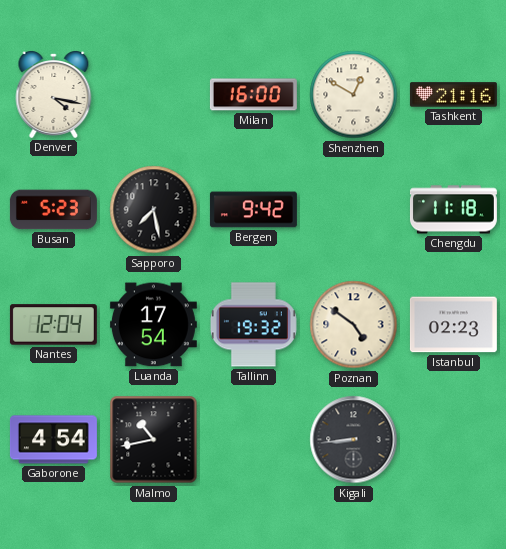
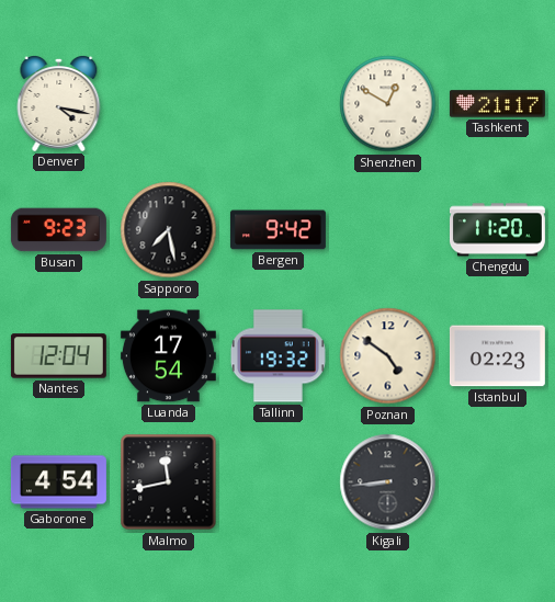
Milan: 16:00 -> none (253, 95)
Tashkent: 21:16 -> 21:17 (497, 104)
Busan: 5:23 -> 9:23 (58, 230)
Chengdu: 11:18 -> 11:20 (497, 230)
Malmo: 10:43 -> 11:43 (169, 482)
